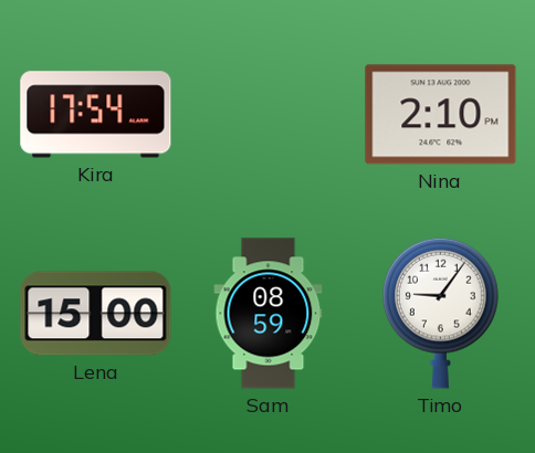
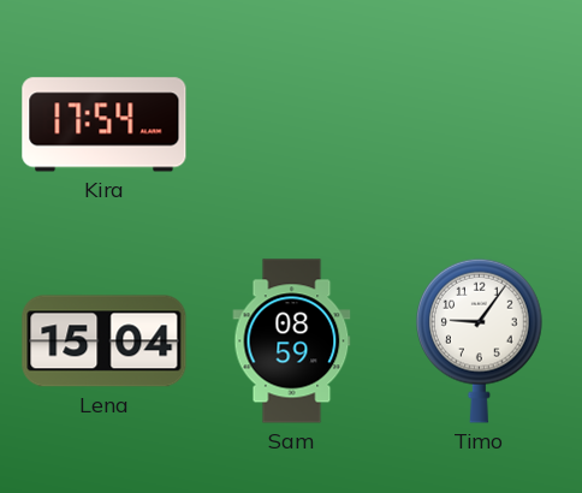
Nina: 2:10 -> none (441, 115)
Lena: 15:00 -> 15:04 (105, 341)
